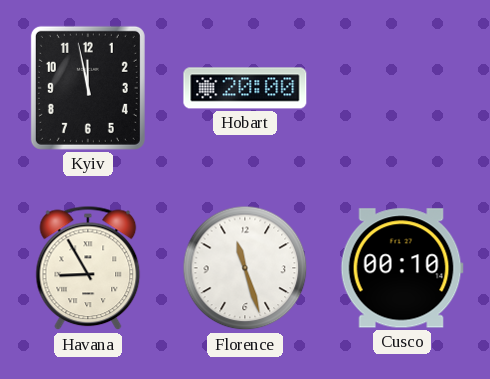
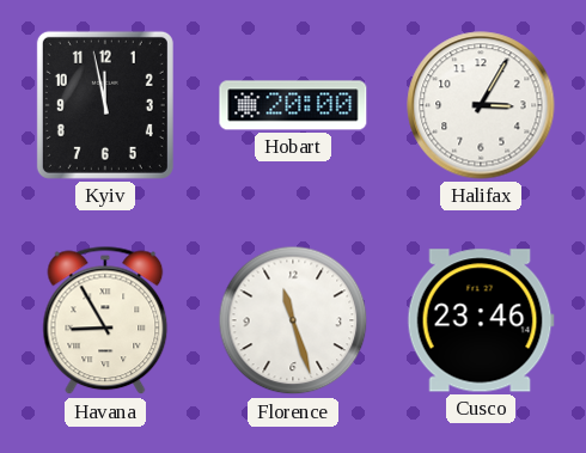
Halifax: none -> 3:05 (481, 105)
Cusco: 00:10 -> 23:46 (481, 320)
